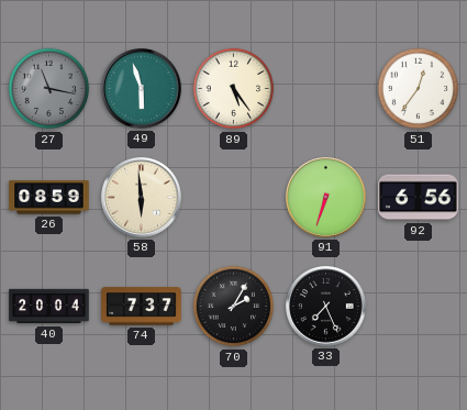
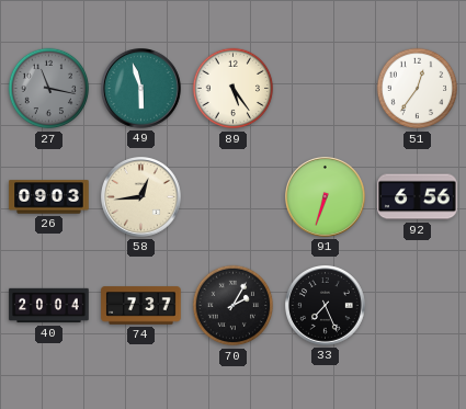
26: 08:59 -> 09:03 (49, 197)
58: 5:59 -> 12:44 (141, 197)
